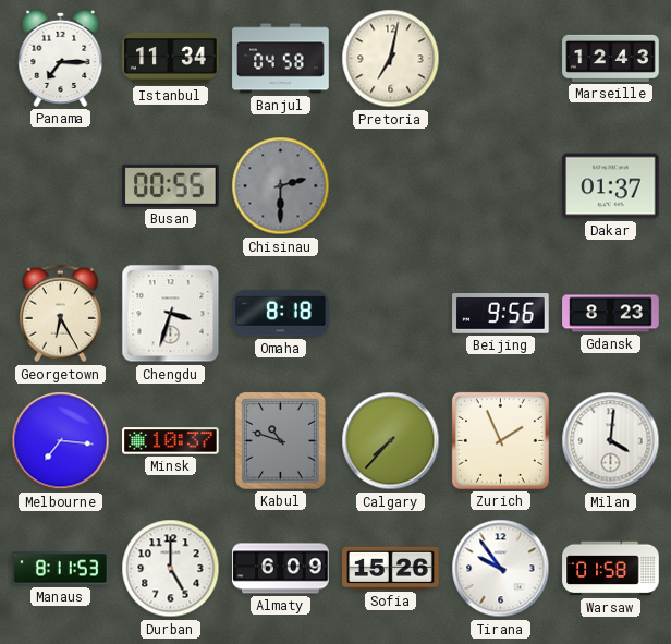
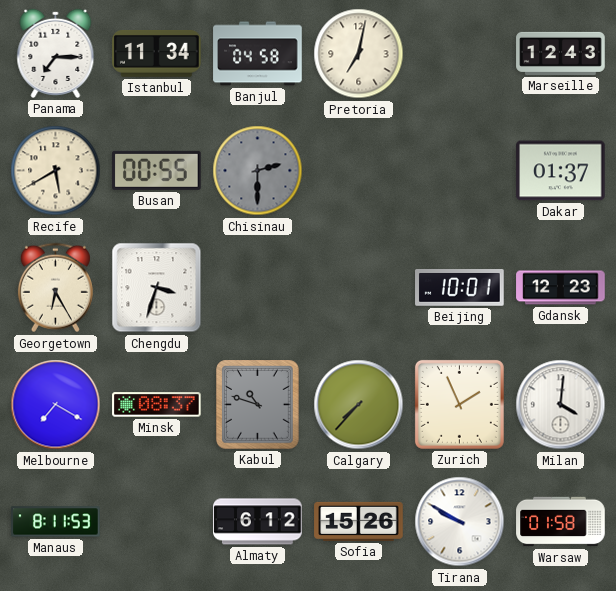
Recife: none -> 5:40 (56, 171)
Omaha: 8:18 -> none (281, 314)
Beijing: 9:56 -> 10:01 (460, 288)
Gdansk: 8:23 -> 12:23 (561, 288)
Melbourne: 7:16 -> 7:20 (56, 405)
Minsk: 10:37 -> 08:37 (157, 405)
Durban: 5:00 -> none (171, 569)
Almaty: 6:09 -> 6:12 (258, 522)
Tirana: 9:54 -> 9:50 (460, 522)
